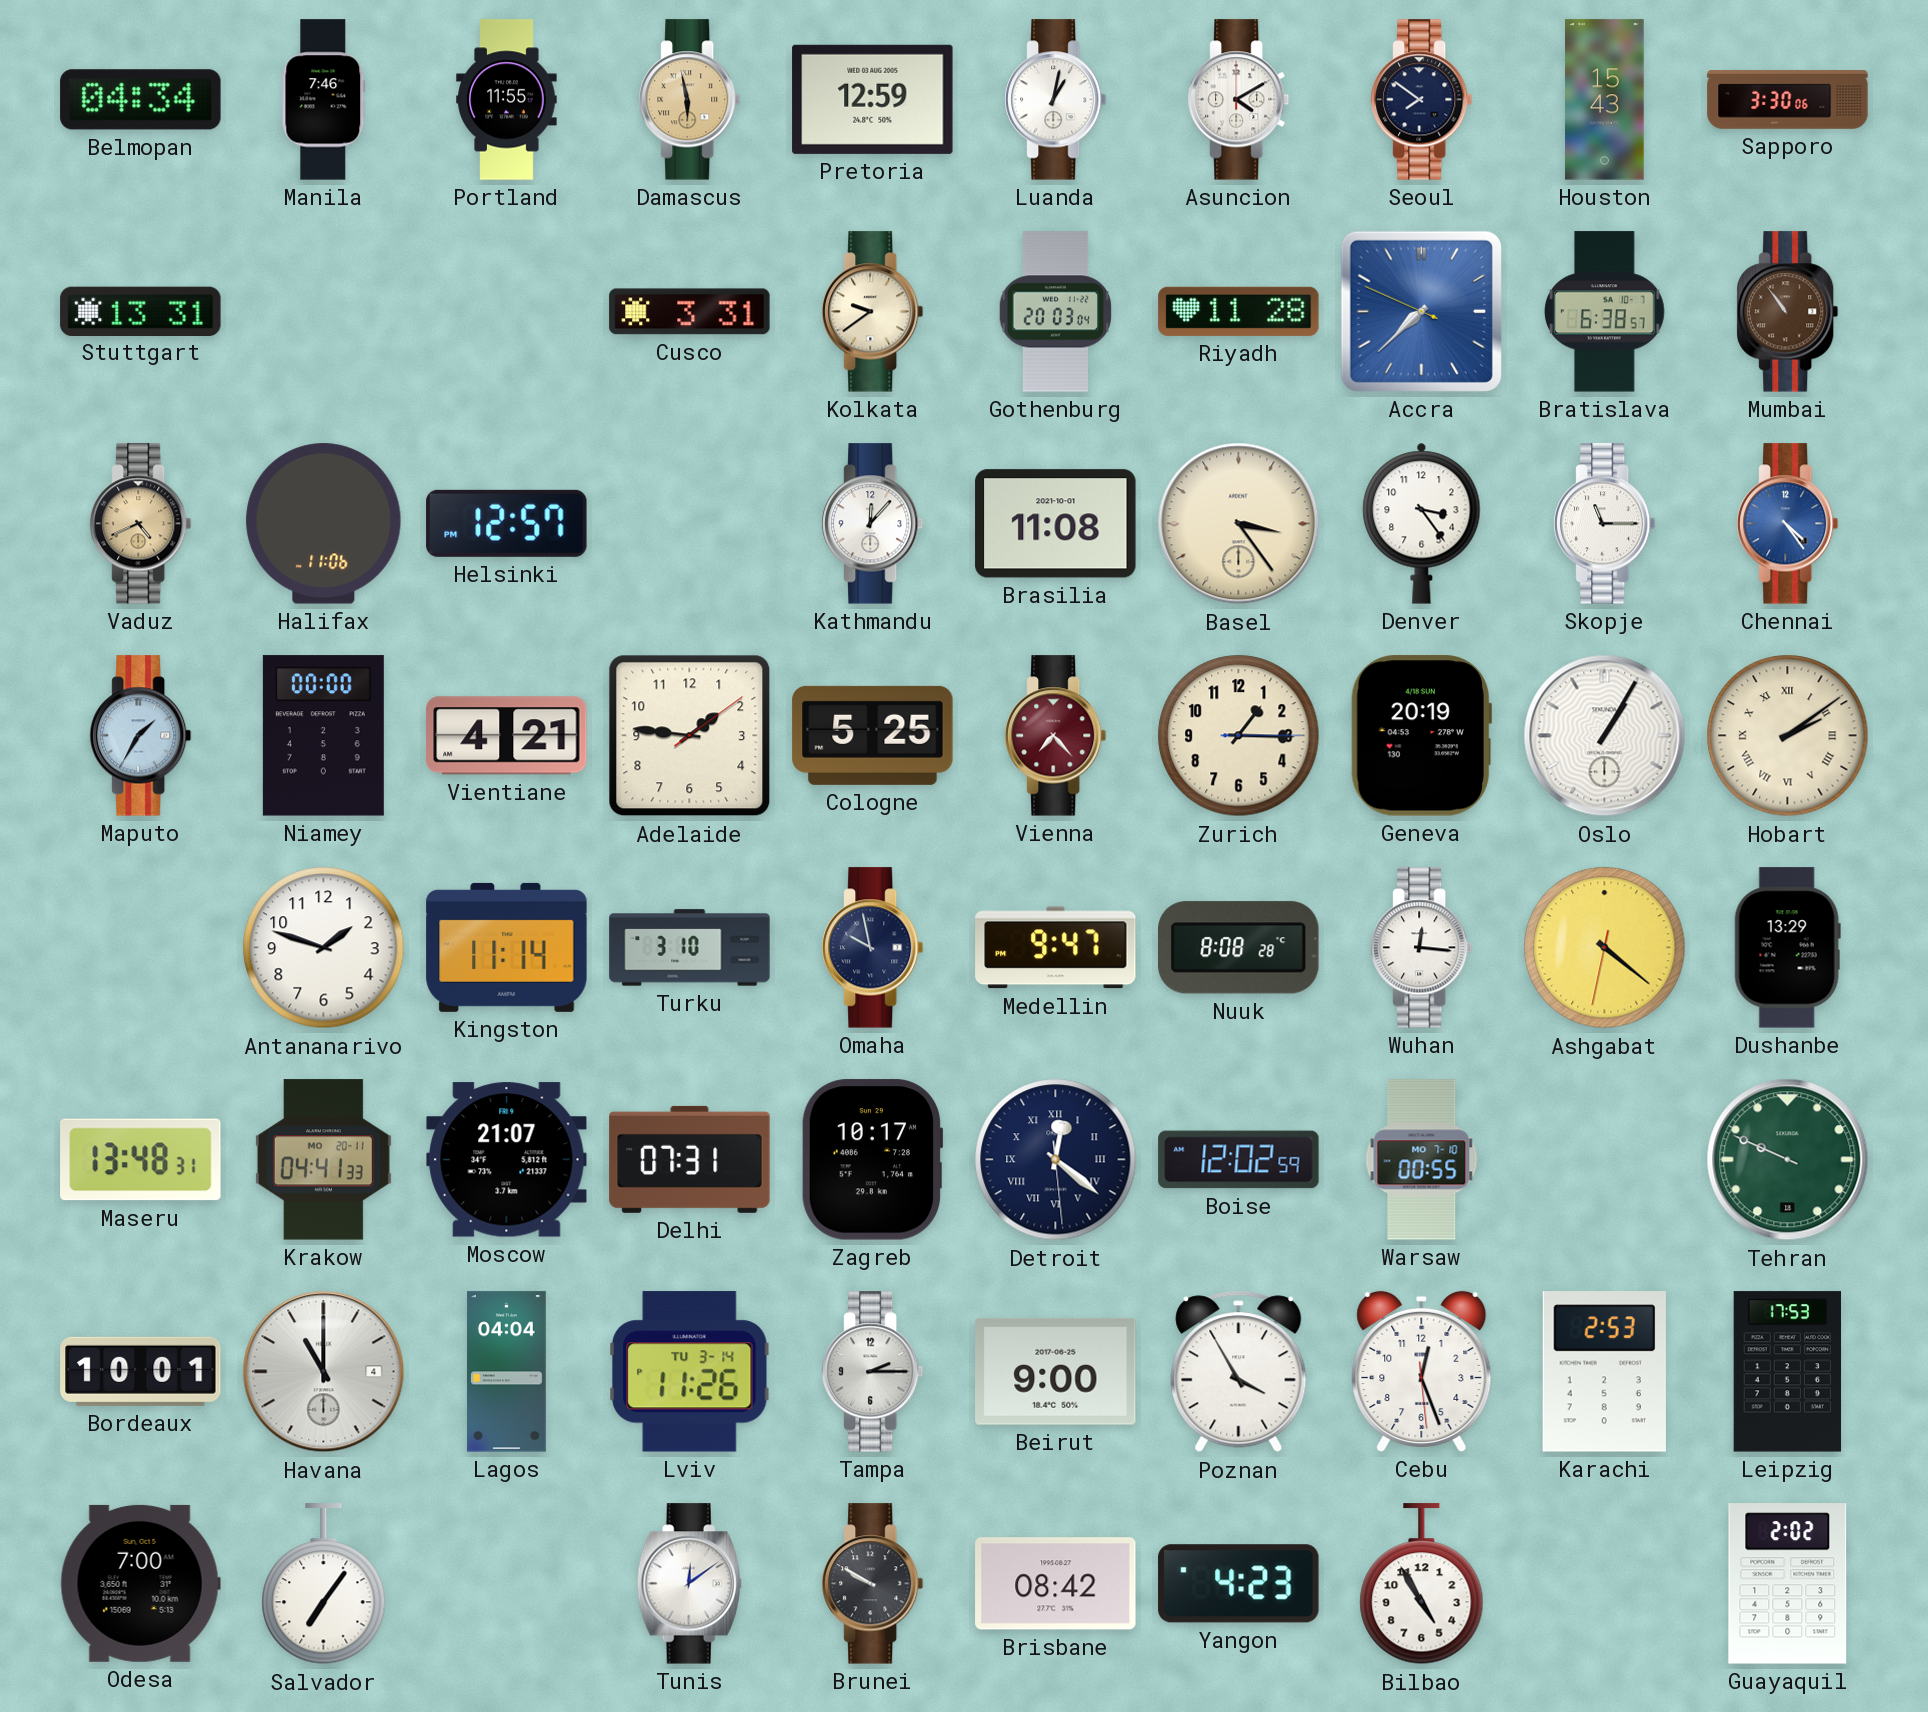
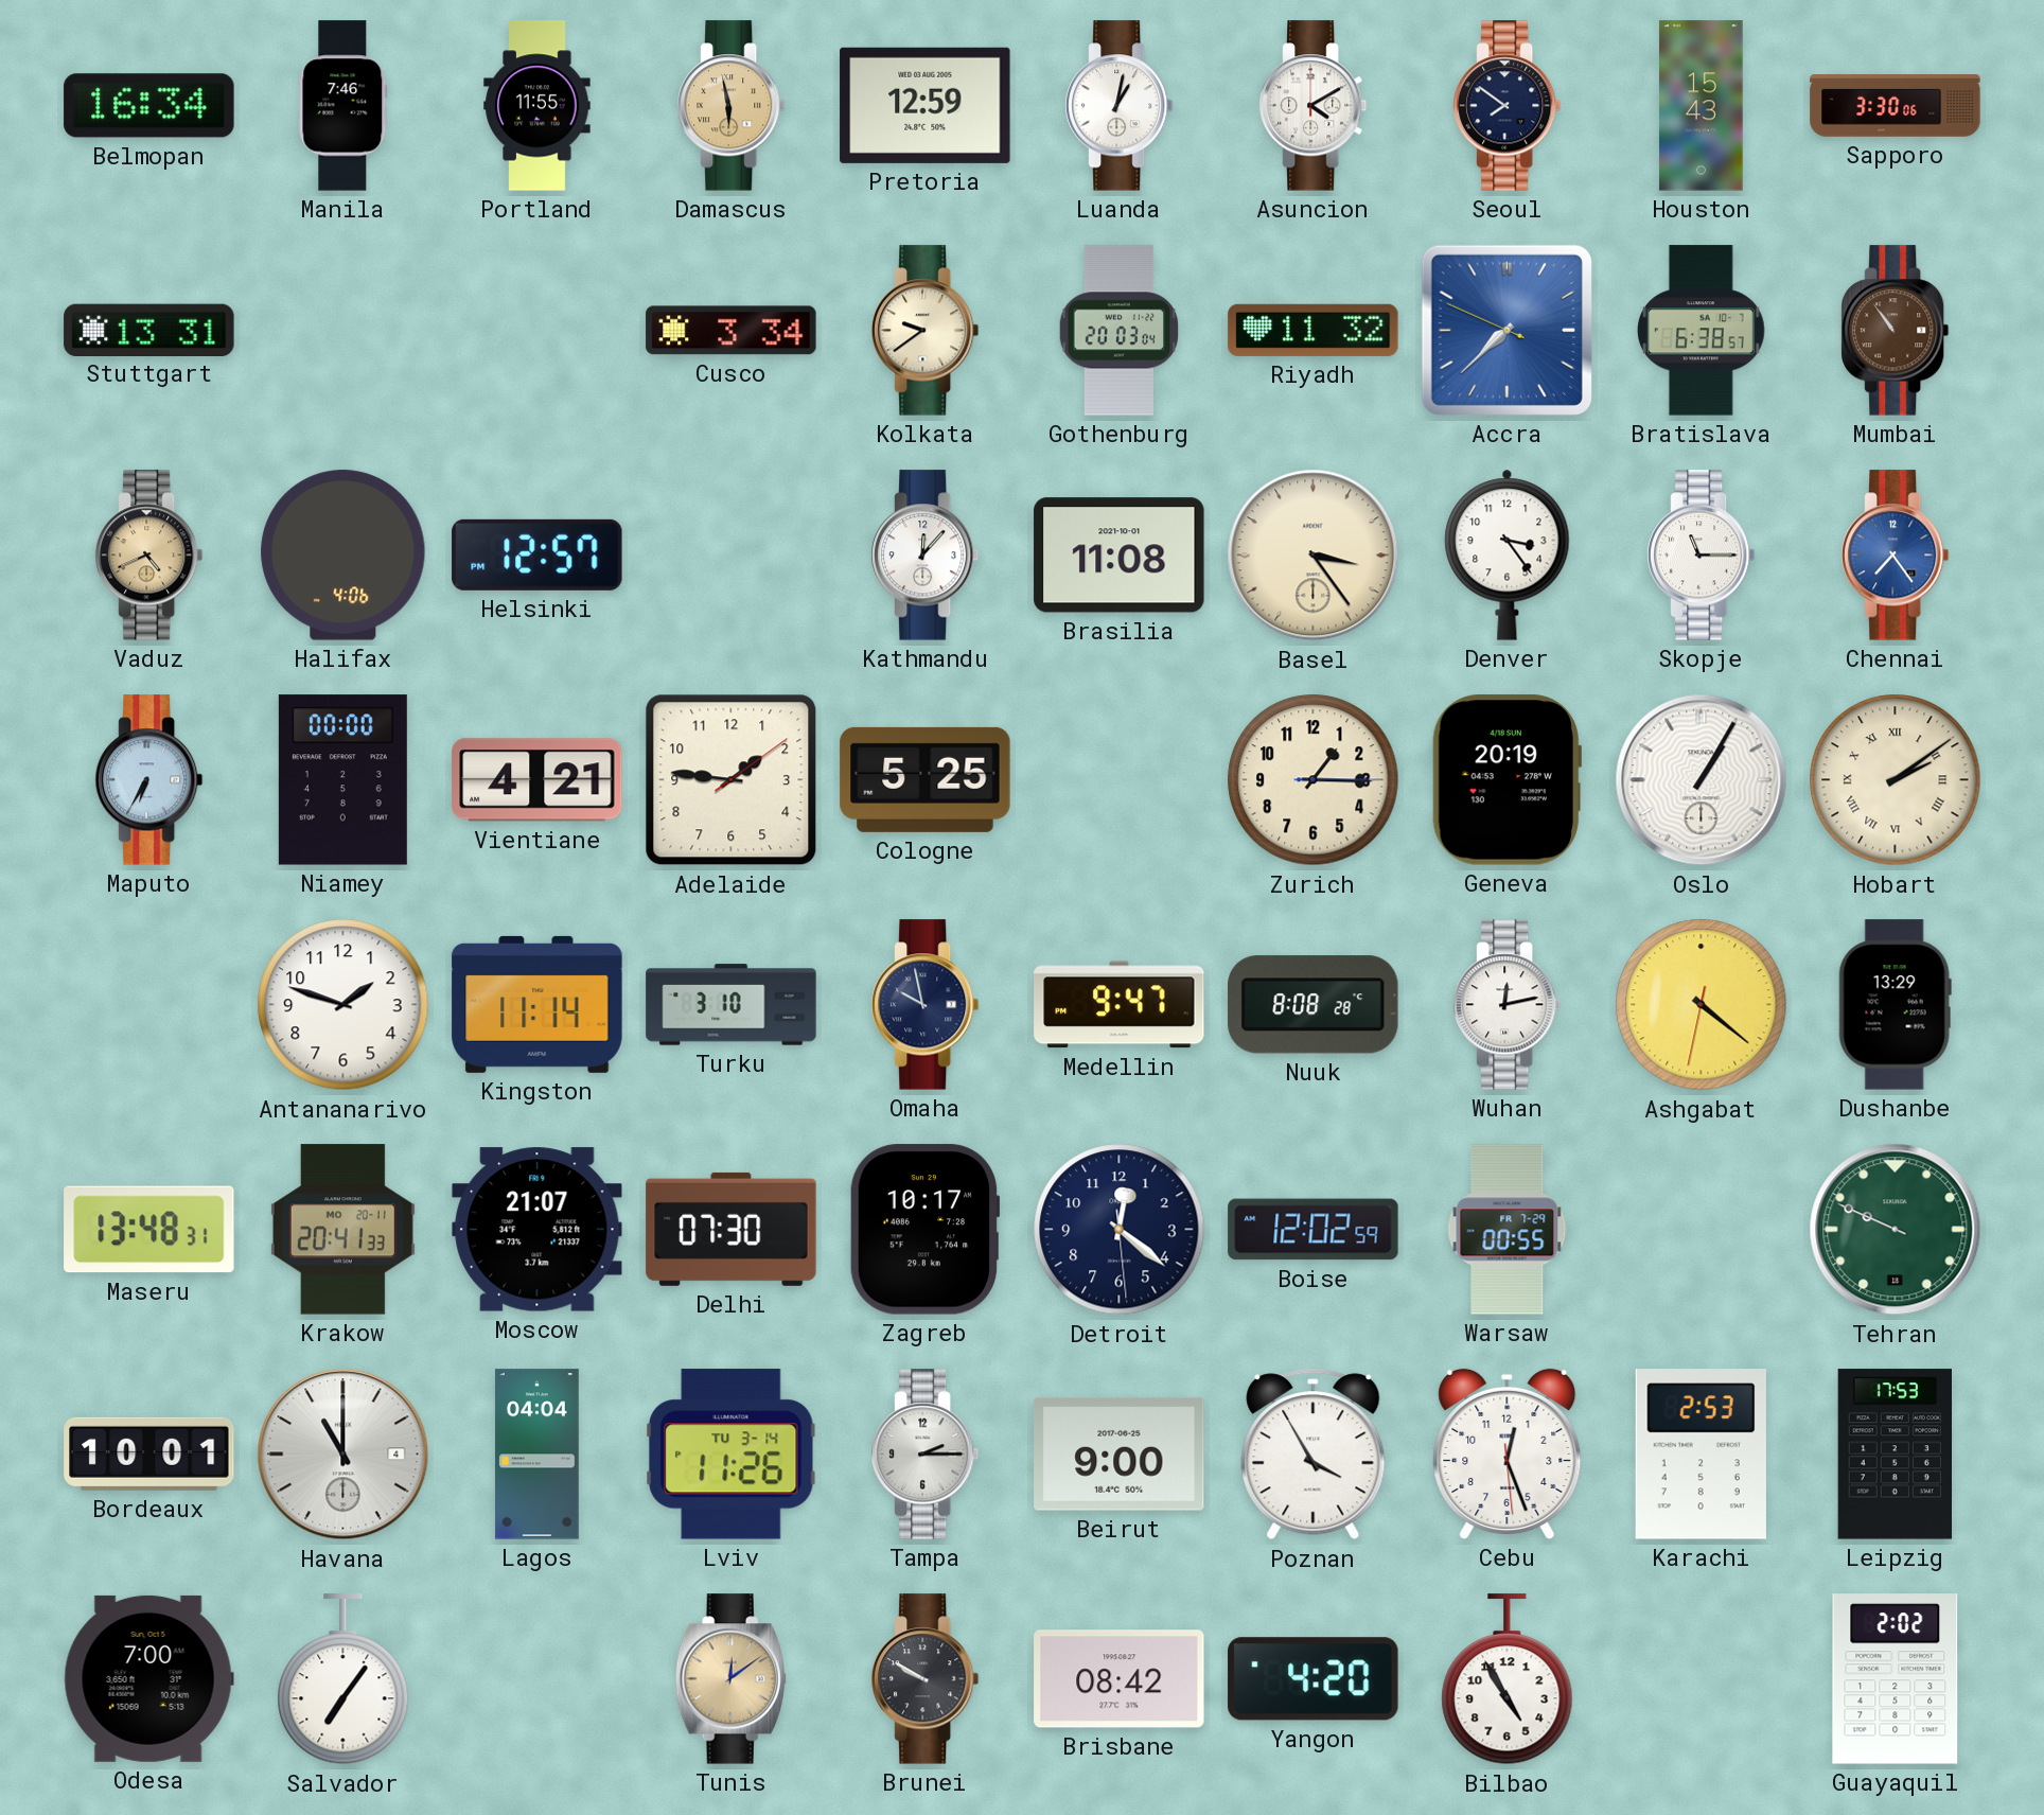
Belmopan: 04:34 -> 16:34 (149, 106)
Cusco: 3:31 -> 3:34 (732, 331)
Riyadh: 11:28 -> 11:32 (1314, 330)
Halifax: 11:06 -> 4:06 (343, 556)
Chennai: 4:24 -> 7:24 (1896, 556)
Maputo: 1:35 -> 6:35 (149, 780)
Vienna: 7:23 -> none (1056, 736)
Wuhan: 12:16 -> 12:13 (1508, 1005)
Krakow: 04:41 -> 20:41 (342, 1230)
Delhi: 07:31 -> 07:30 (732, 1229)
Detroit numerals: Roman -> Arabic (1120, 1230)
Warsaw date: MO 7-10 -> FR 7-29 (1508, 1230)
Tunis dial: white -> champagne (730, 1679)
Yangon: 4:23 -> 4:20 (1314, 1679)
